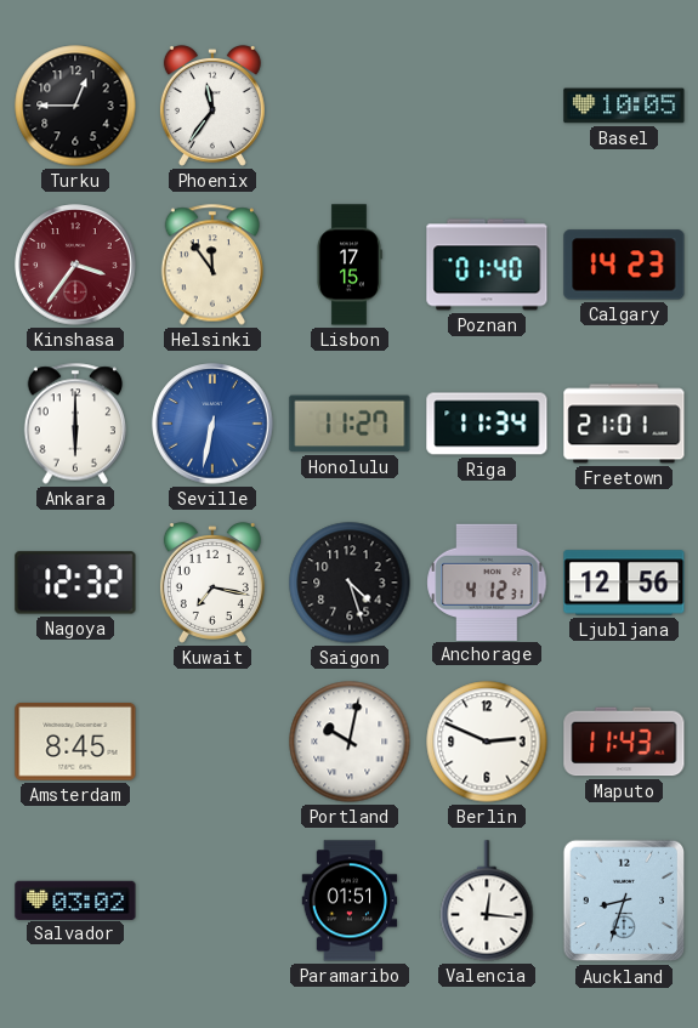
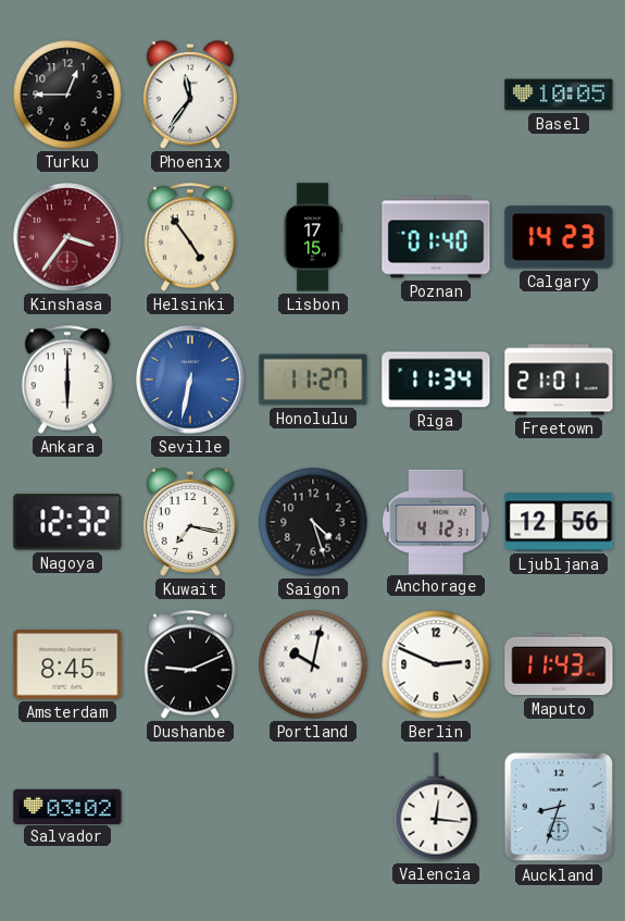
Helsinki: 11:54 -> 4:54 (189, 237)
Dushanbe: none -> 9:11 (189, 664)
Paramaribo: 01:51 -> none (350, 901)
